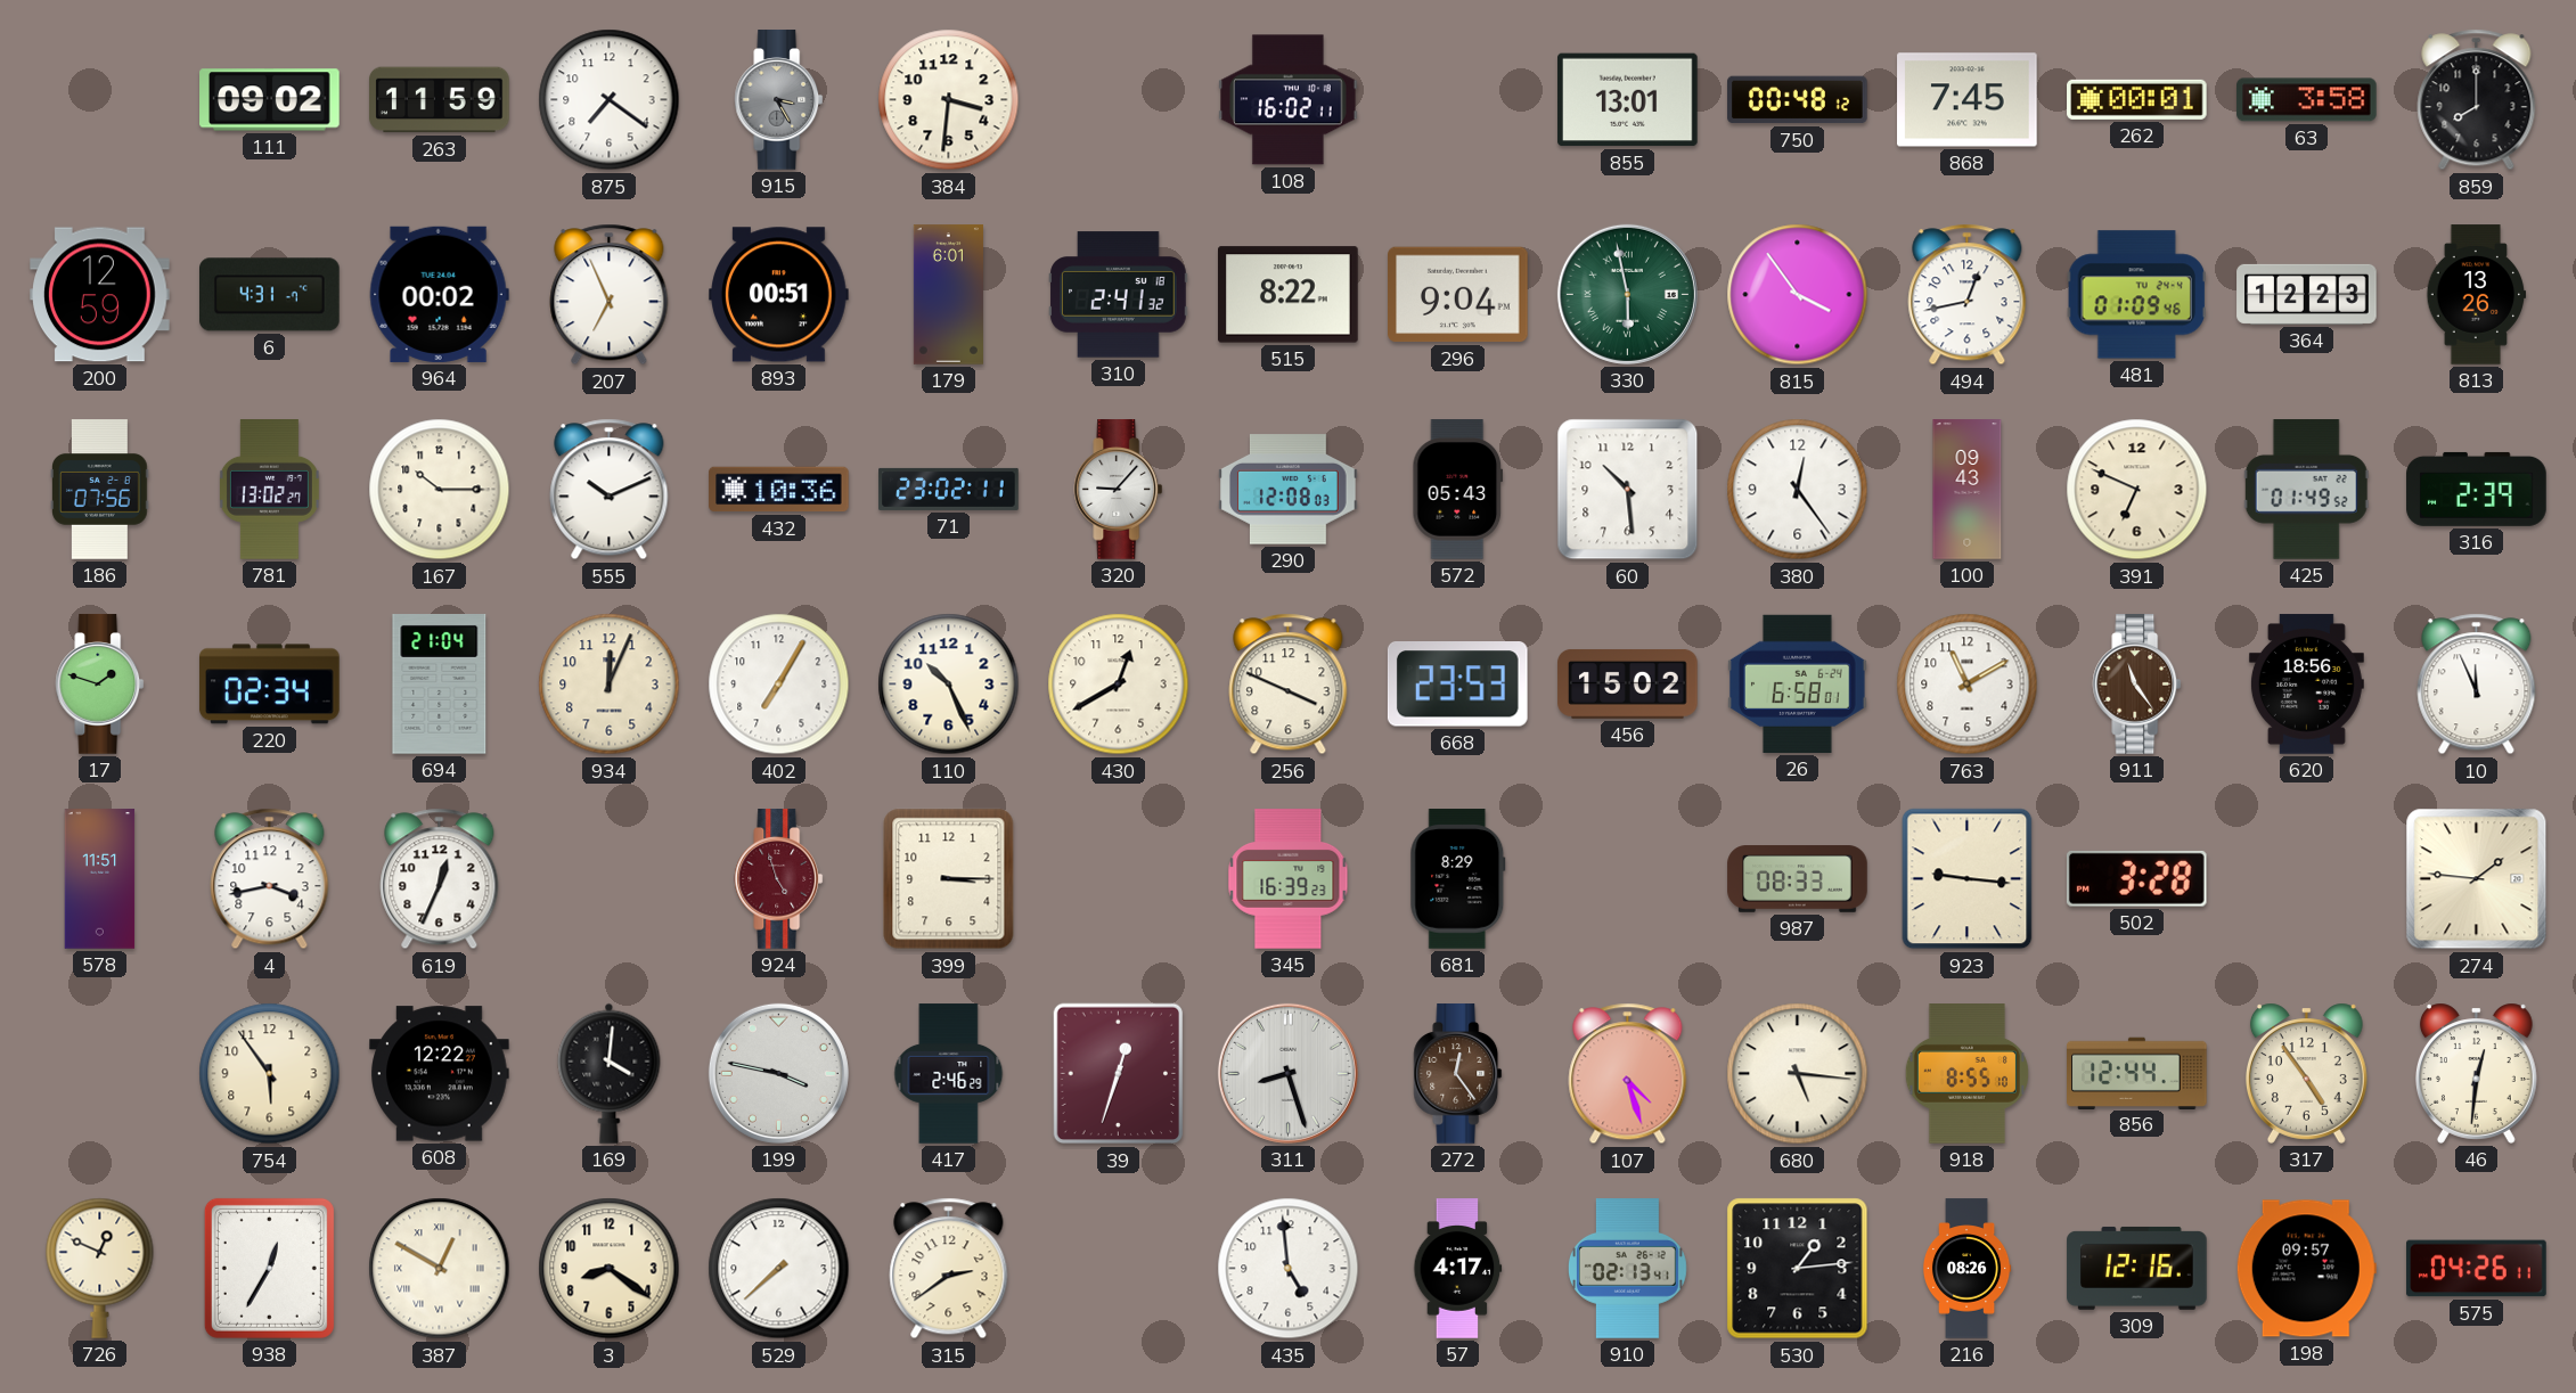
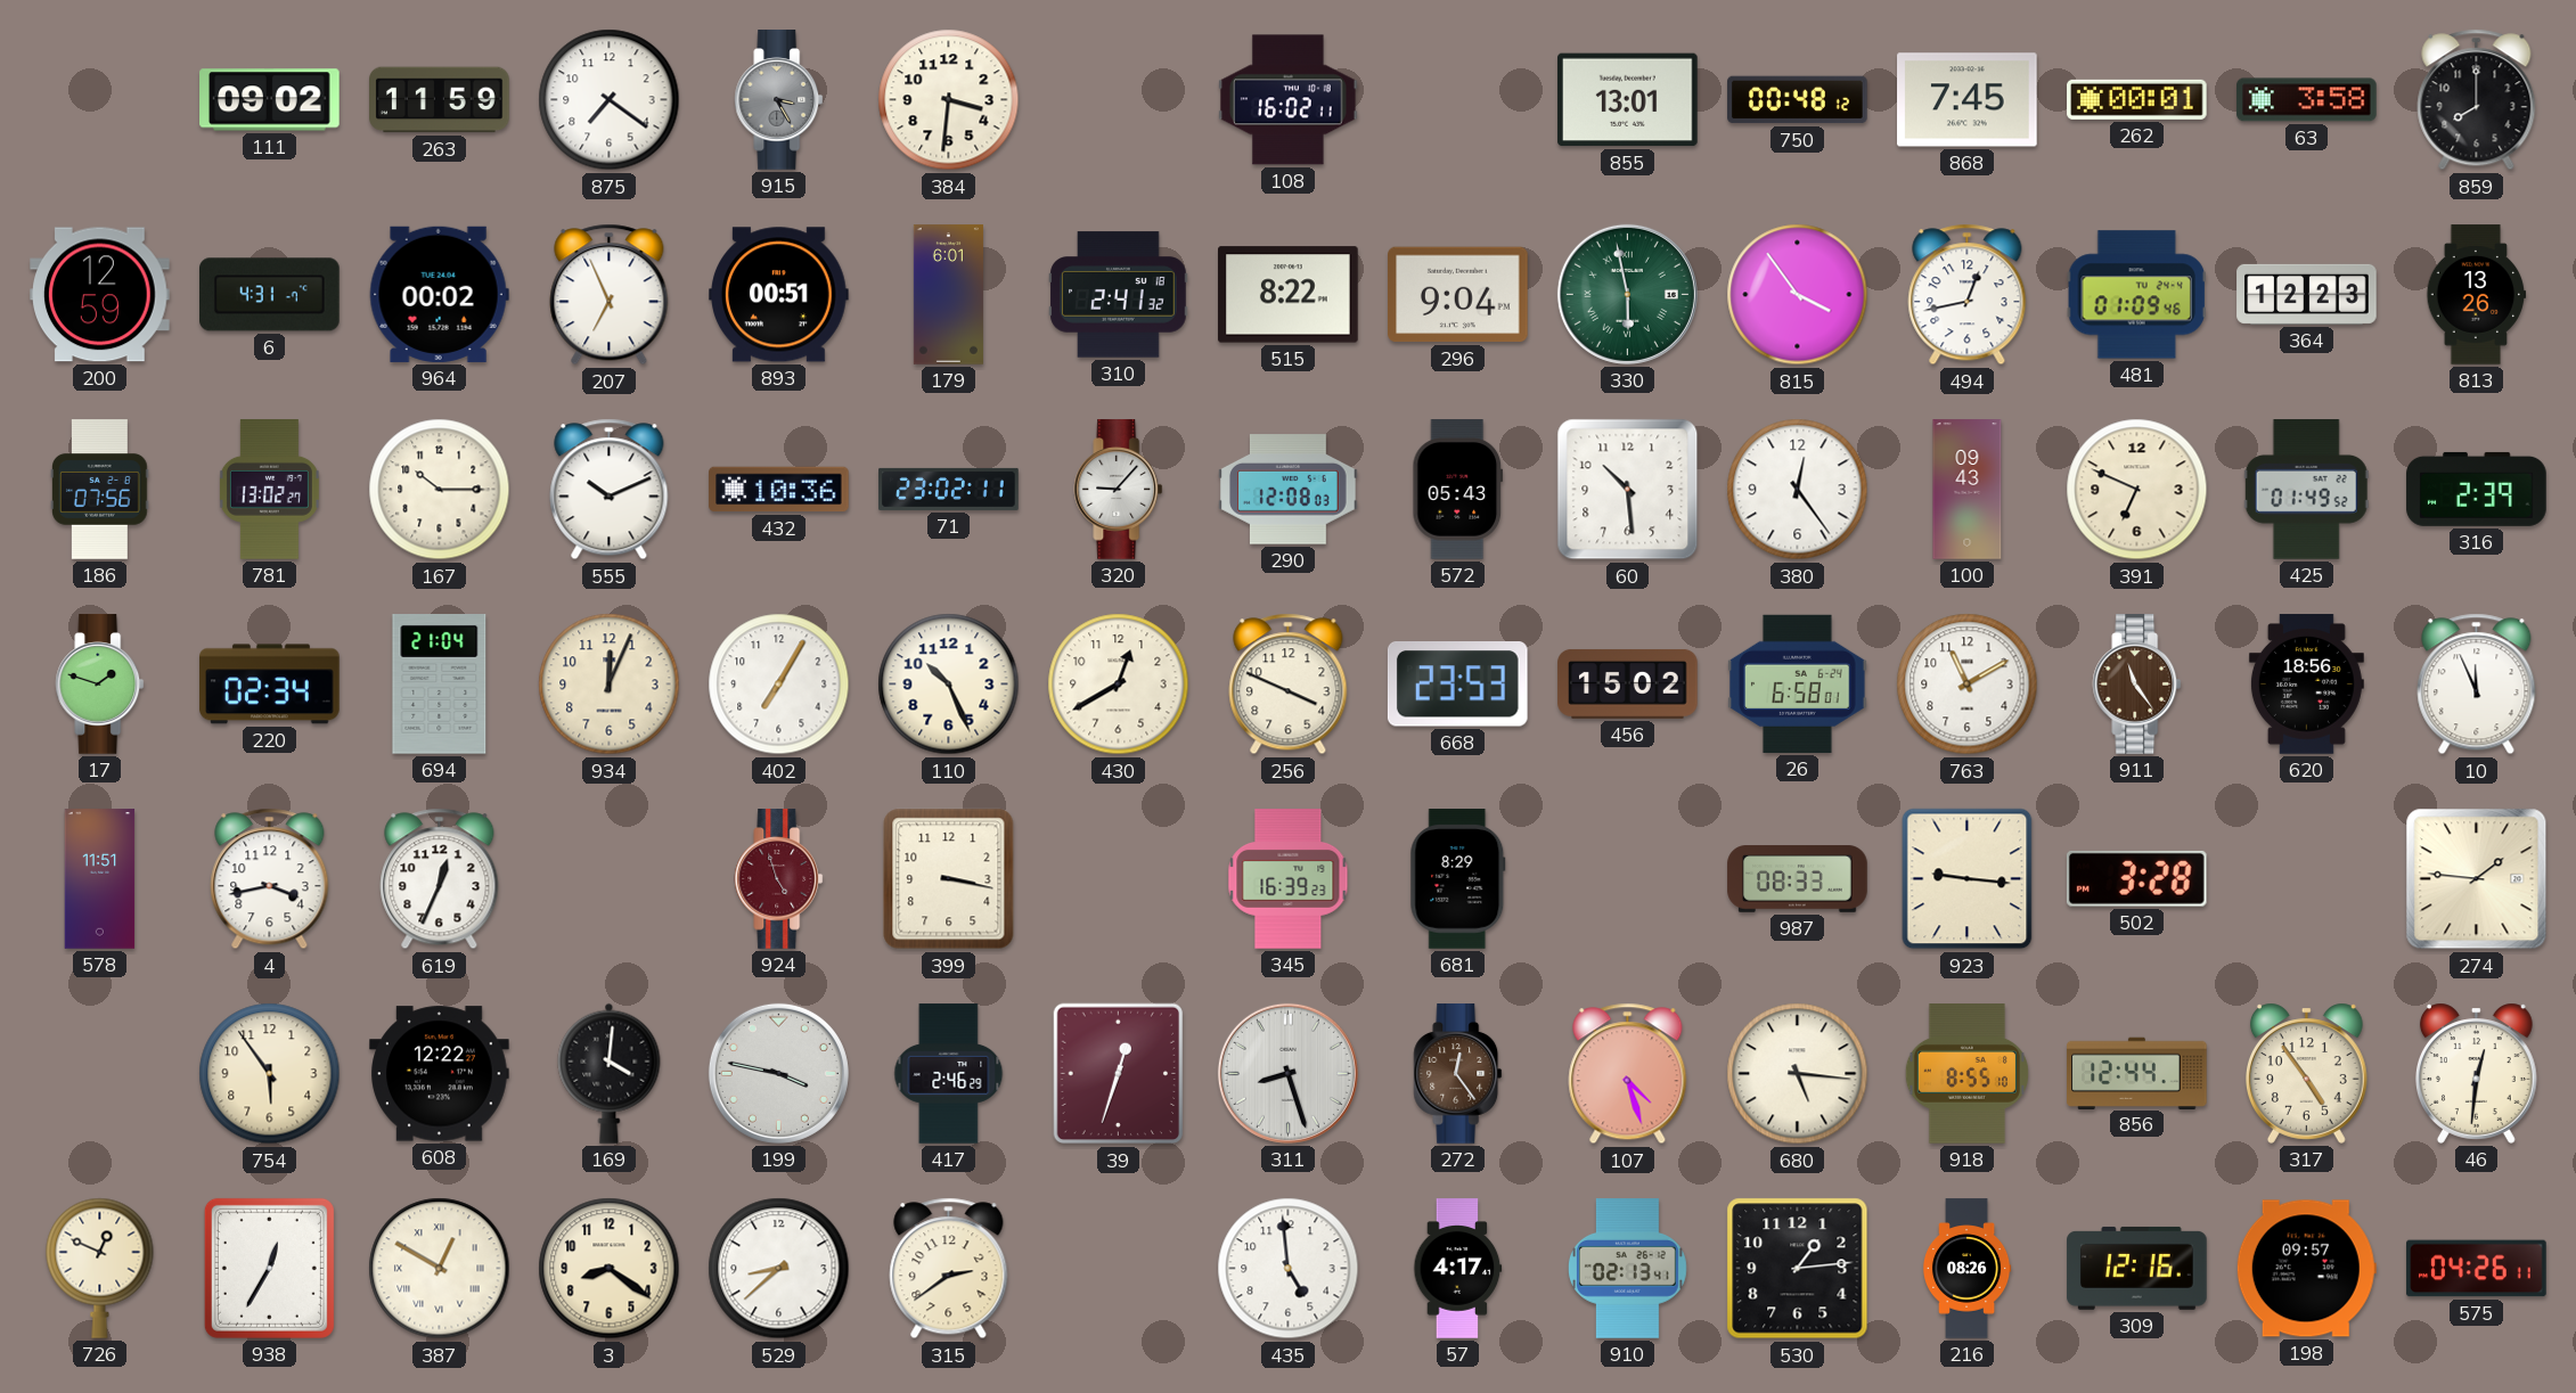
399: 3:15 -> 3:17 (949, 879)
529: 7:38 -> 8:38 (779, 1269)
